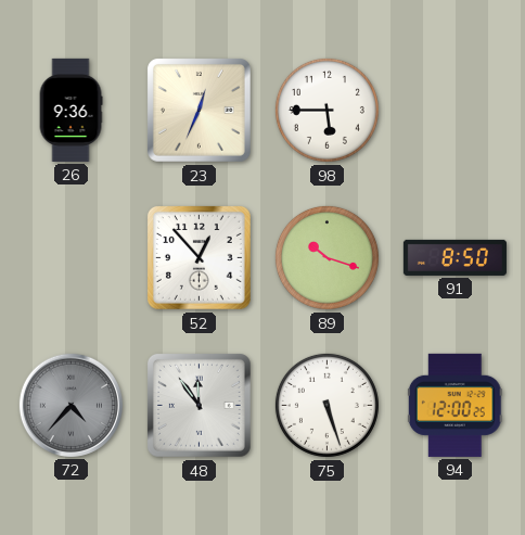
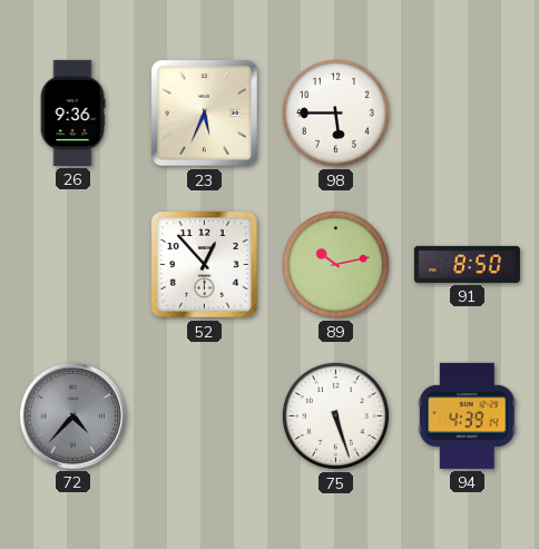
23: 12:34 -> 5:34 (204, 112)
89: 10:18 -> 10:13 (335, 264)
48: 11:54 -> none (199, 405)
94: 12:00 -> 4:39 (467, 415)
